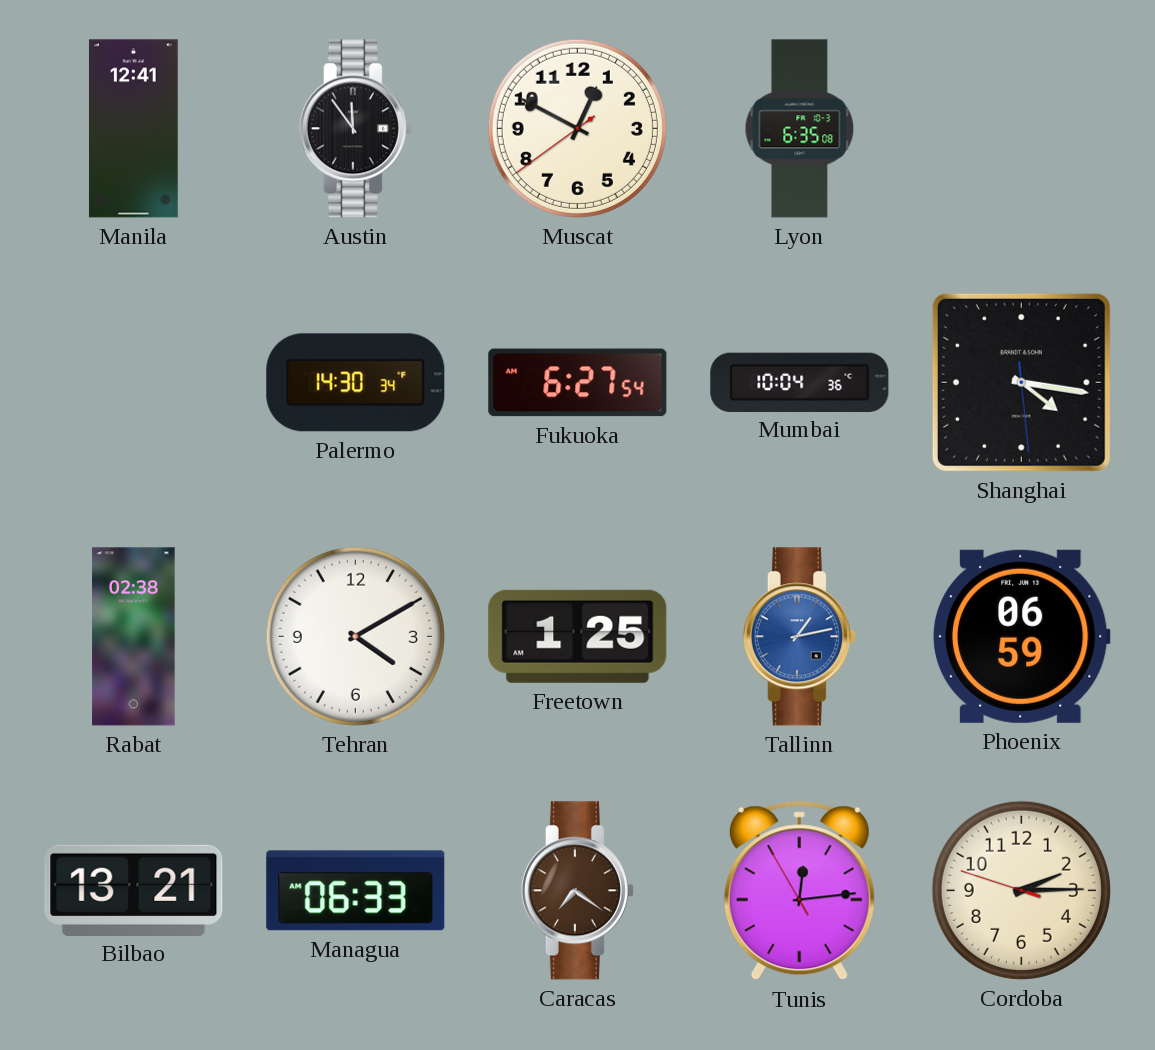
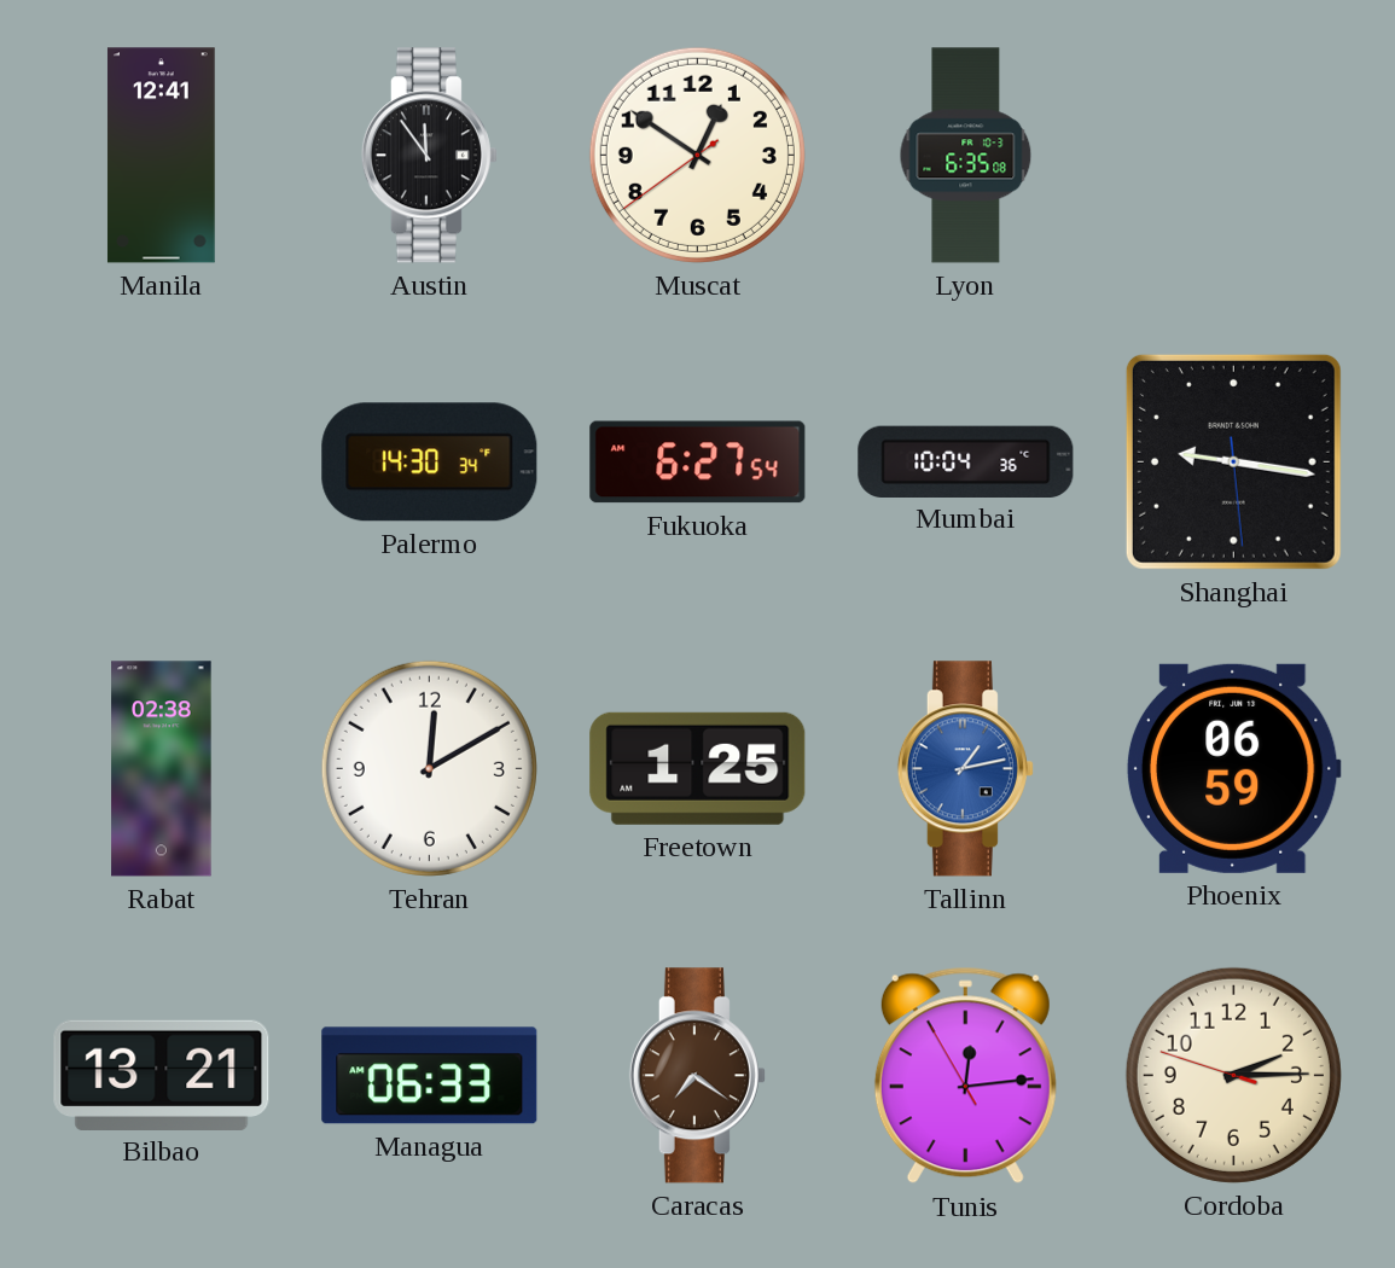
Muscat: 12:49 -> 12:50 (697, 155)
Shanghai: 4:16 -> 9:16 (1233, 461)
Tehran: 4:10 -> 12:10 (429, 768)
